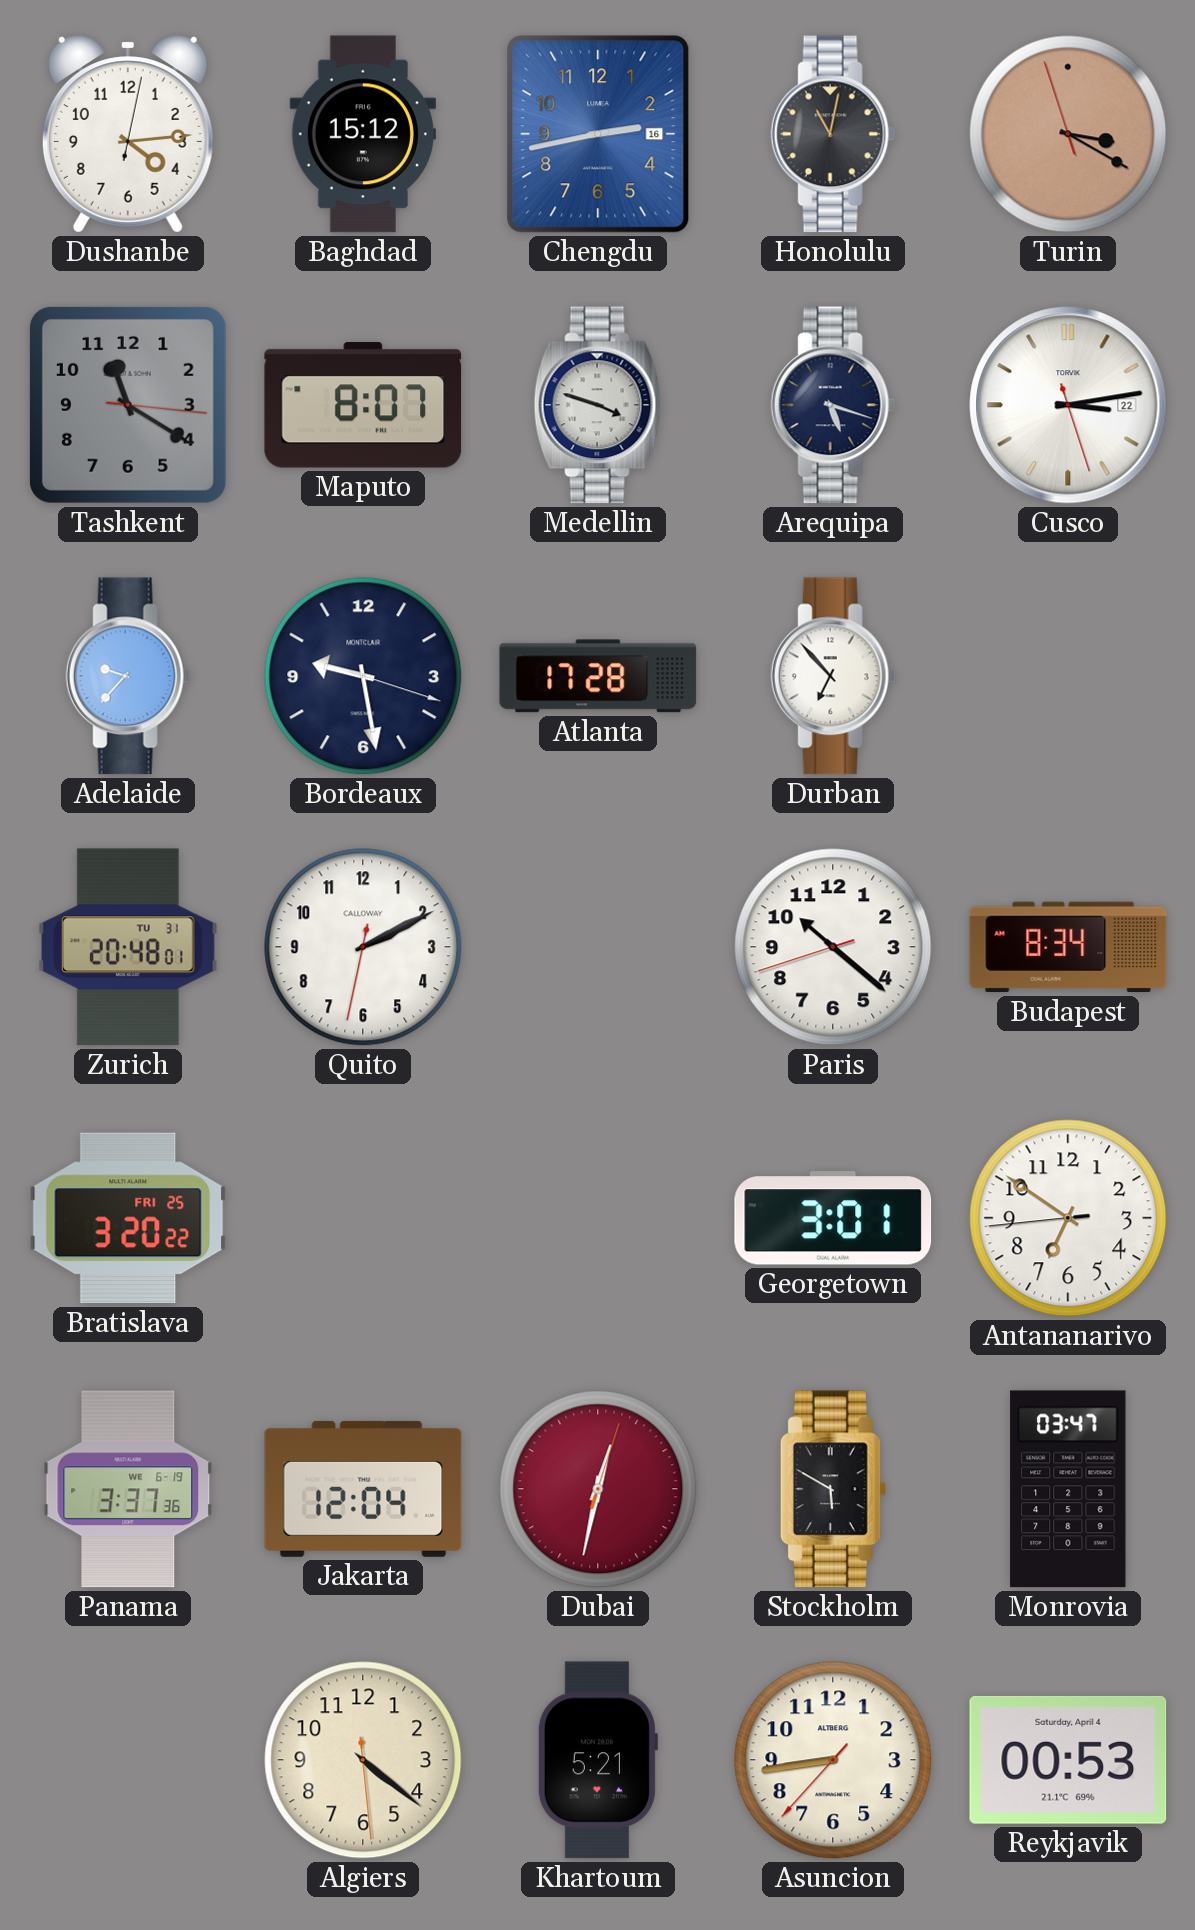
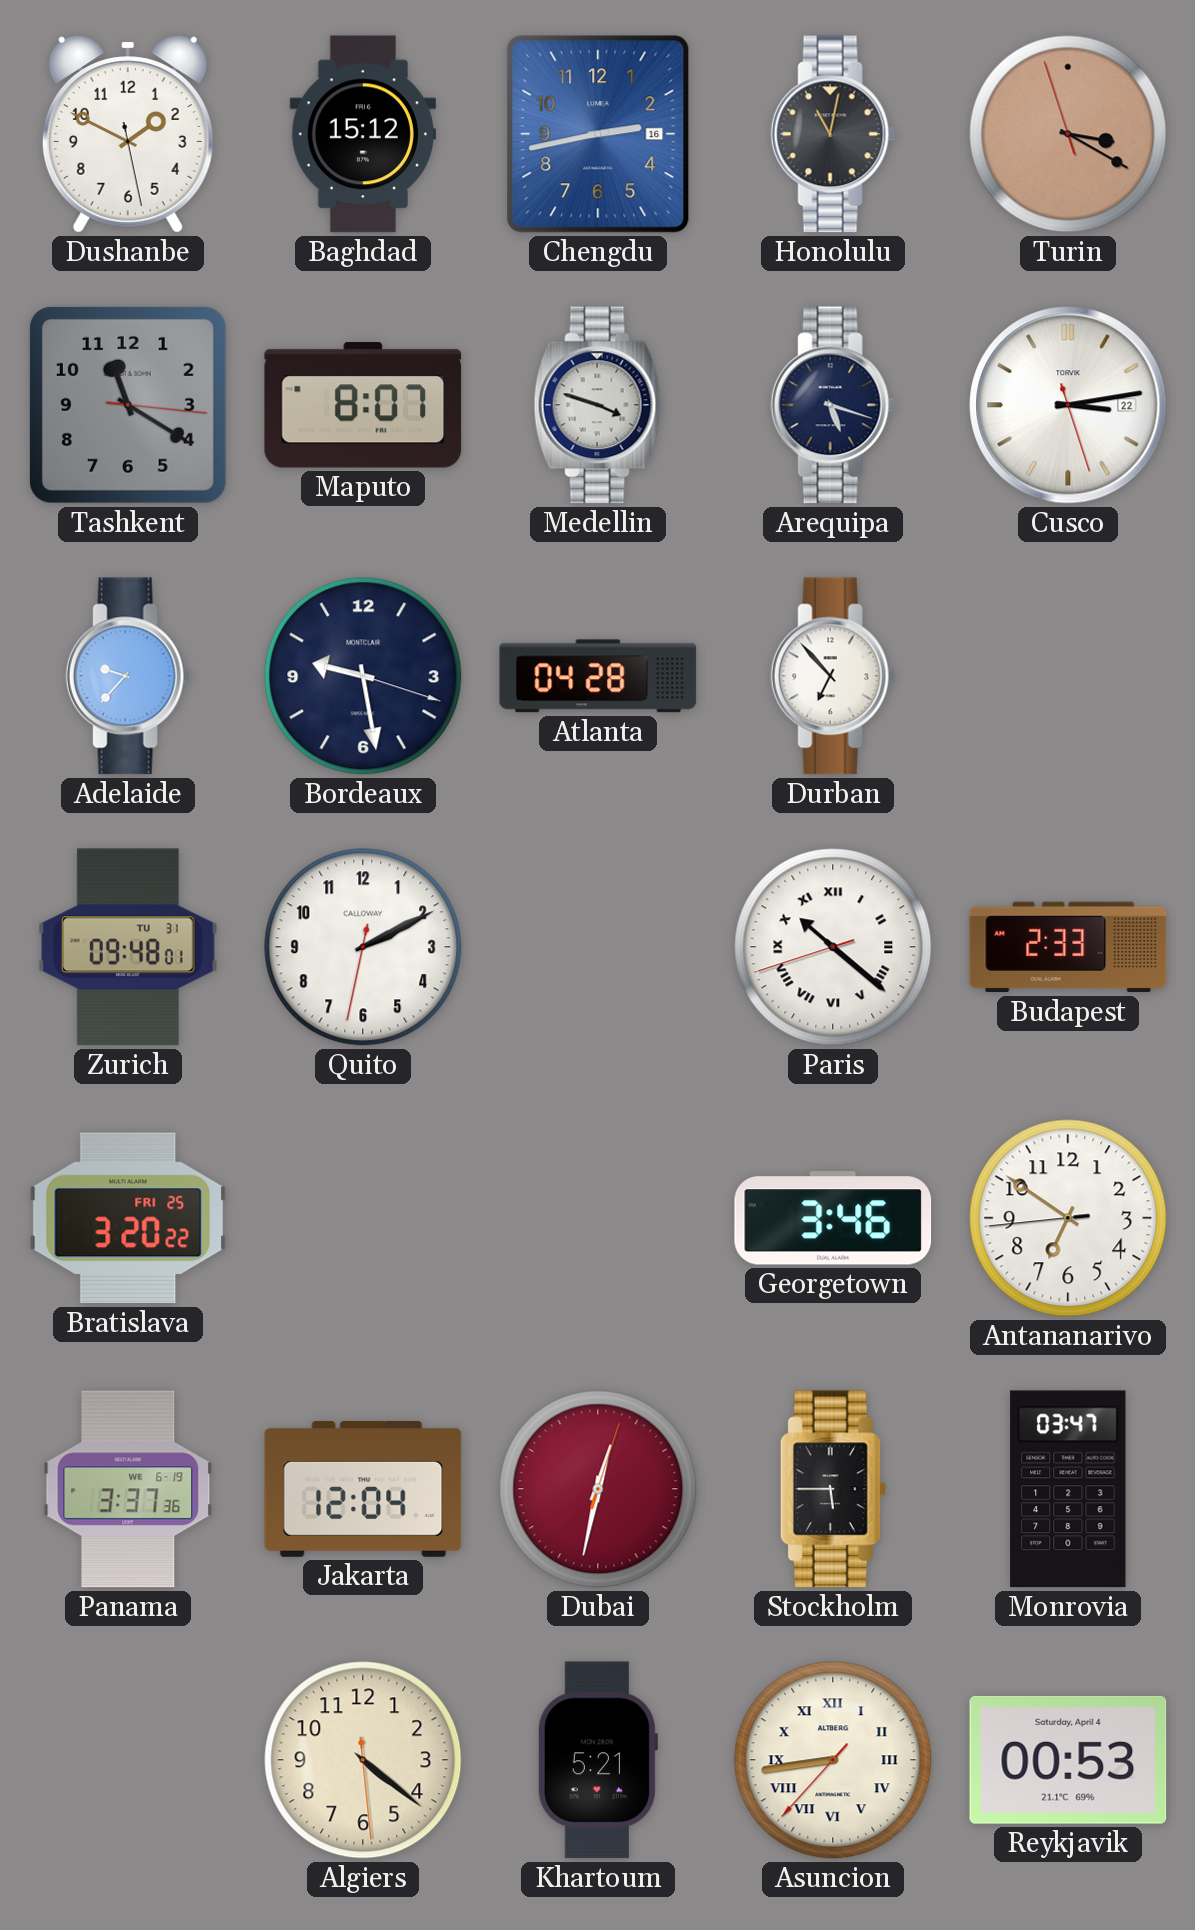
Dushanbe: 4:14 -> 1:49 (128, 134)
Atlanta: 17:28 -> 04:28 (598, 676)
Zurich: 20:48 -> 09:48 (129, 947)
Paris numerals: Arabic -> Roman (833, 947)
Budapest: 8:34 -> 2:33 (1068, 947)
Georgetown: 3:01 -> 3:46 (833, 1218)
Stockholm: 5:50 -> 5:45 (833, 1489)
Asuncion numerals: Arabic -> Roman (833, 1760)
